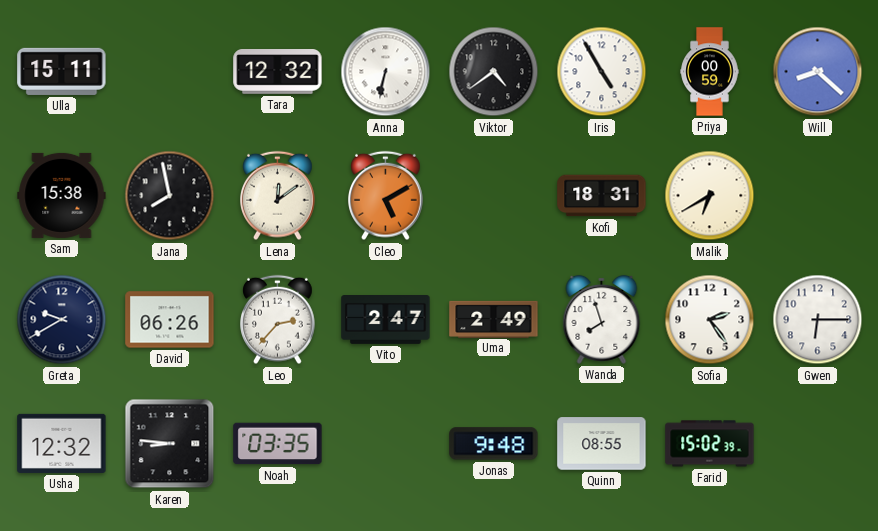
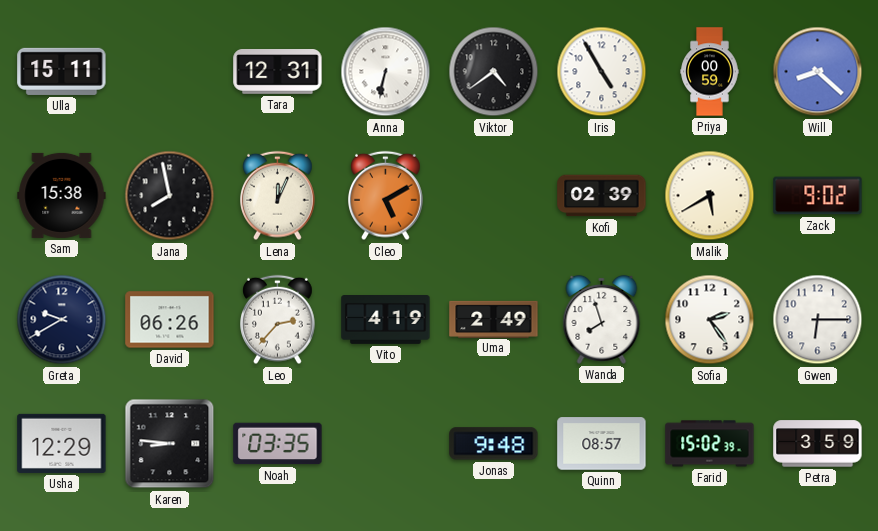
Tara: 12:32 -> 12:31 (278, 72)
Lena: 12:09 -> 12:04 (278, 196)
Kofi: 18:31 -> 02:39 (602, 196)
Malik: 6:40 -> 5:40 (710, 196)
Zack: none -> 9:02 (818, 196)
Vito: 2:47 -> 4:19 (386, 320)
Usha: 12:32 -> 12:29 (62, 443)
Quinn: 08:55 -> 08:57 (602, 444)
Petra: none -> 3:59 (818, 444)
